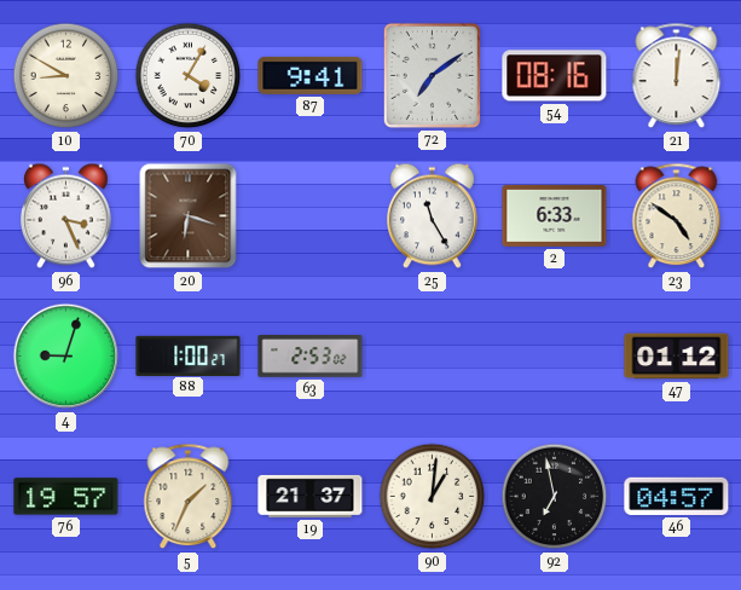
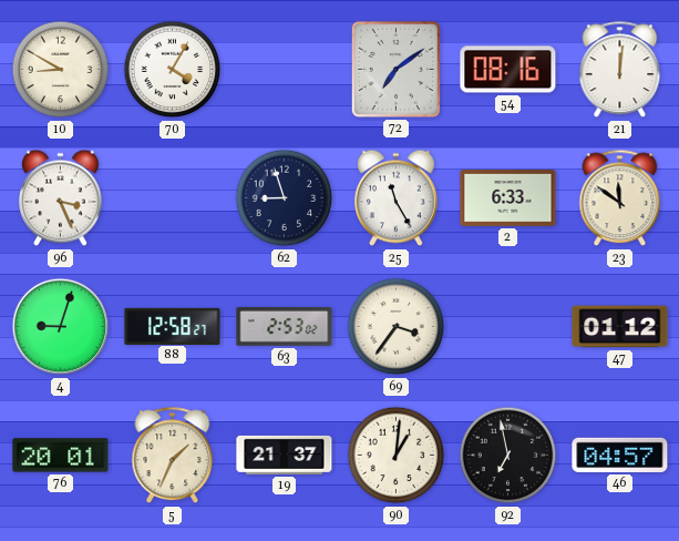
87: 9:41 -> none (311, 75)
20: 6:18 -> none (189, 216)
62: none -> 8:57 (285, 198)
23: 4:51 -> 11:51 (620, 198)
88: 1:00 -> 12:58 (173, 326)
69: none -> 3:36 (397, 327)
76: 19:57 -> 20:01 (61, 456)
